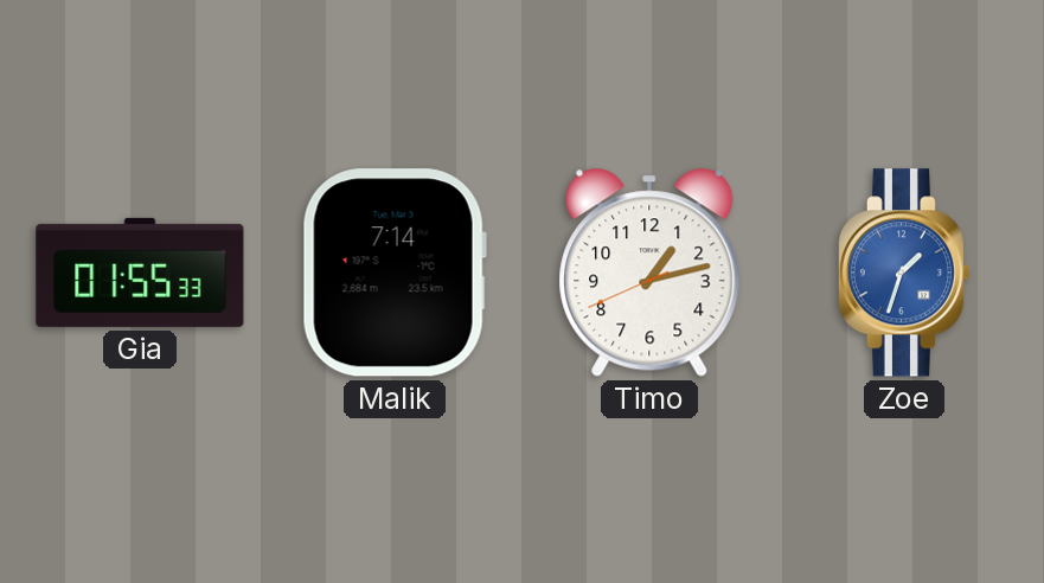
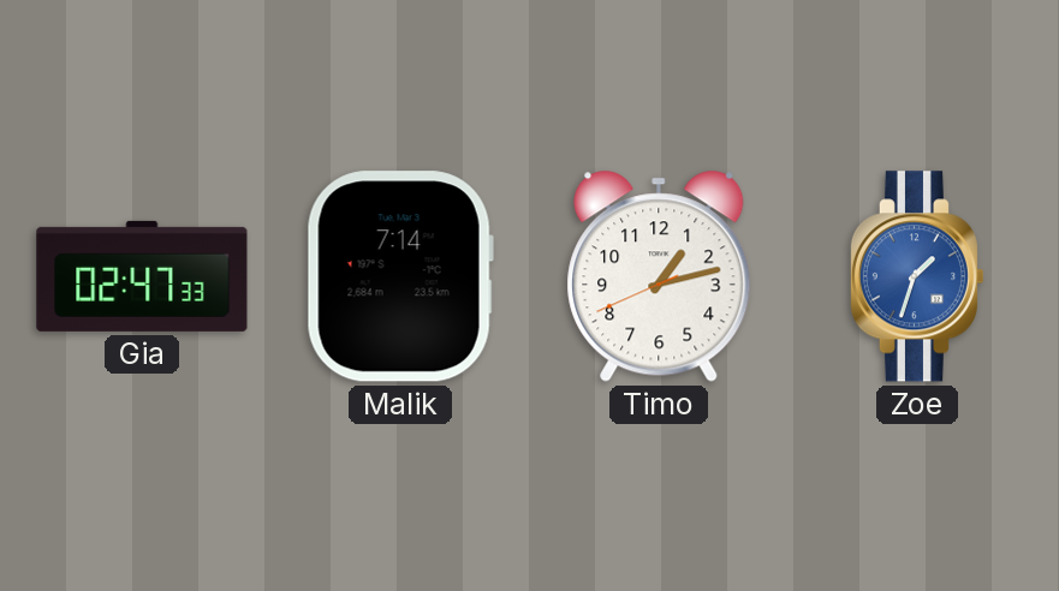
Gia: 01:55 -> 02:47 (142, 276)
